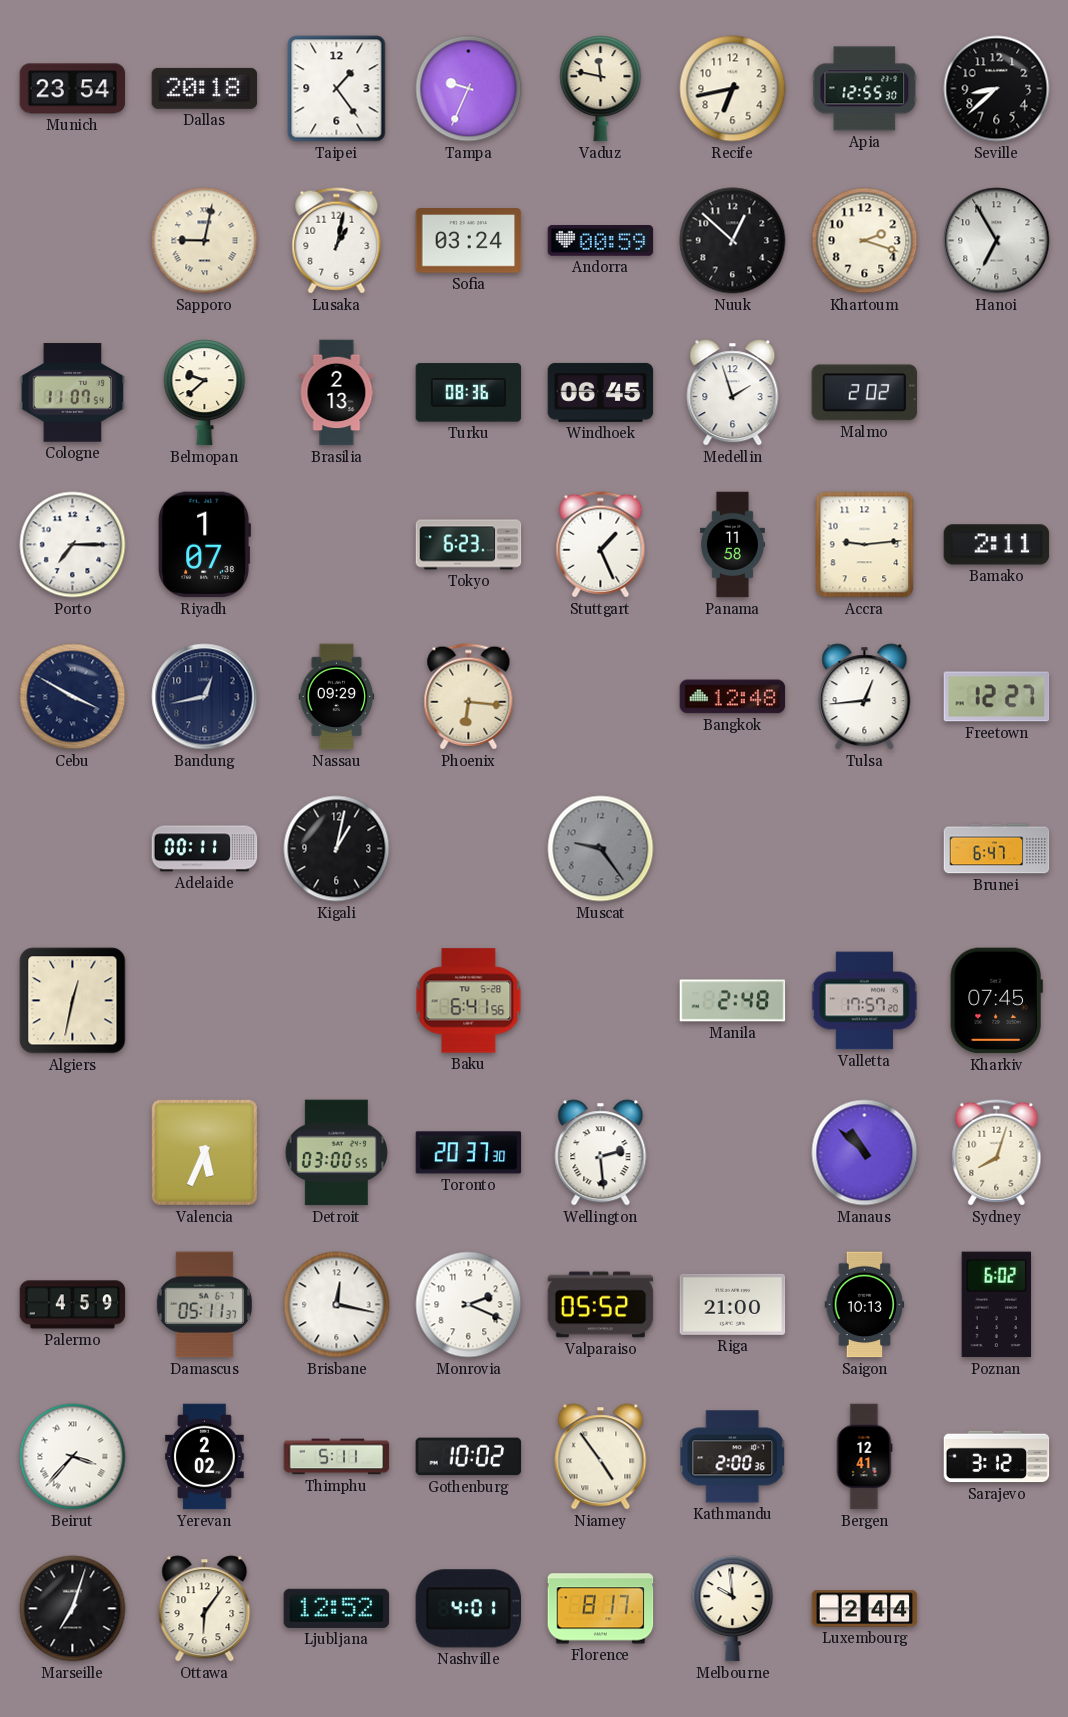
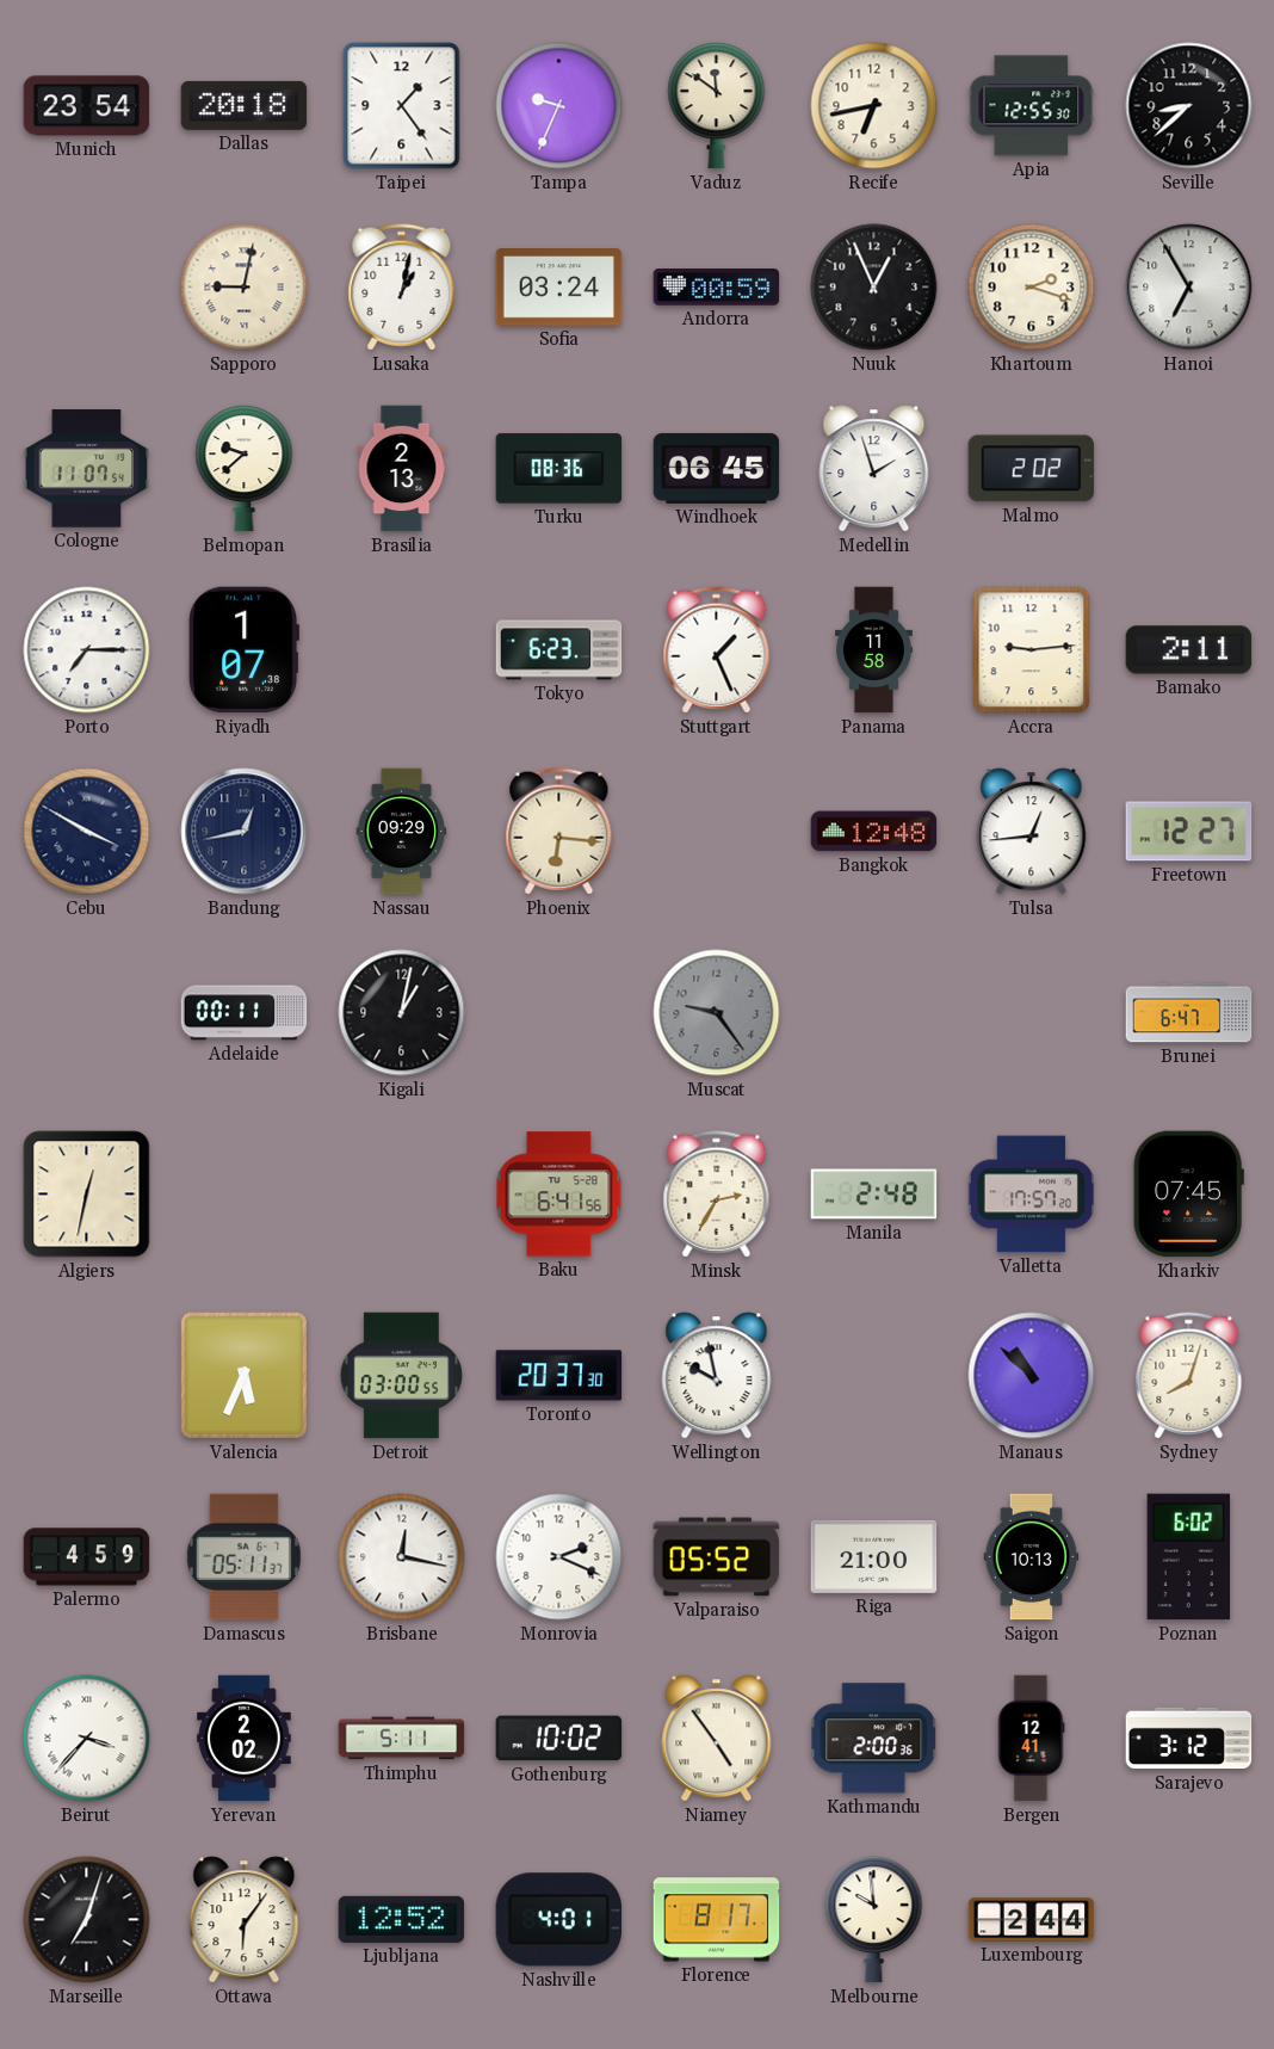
Vaduz: 11:47 -> 11:51 (717, 106)
Nuuk: 12:52 -> 12:56 (874, 288)
Minsk: none -> 2:35 (717, 1195)
Wellington: 2:29 -> 9:58 (717, 1376)
